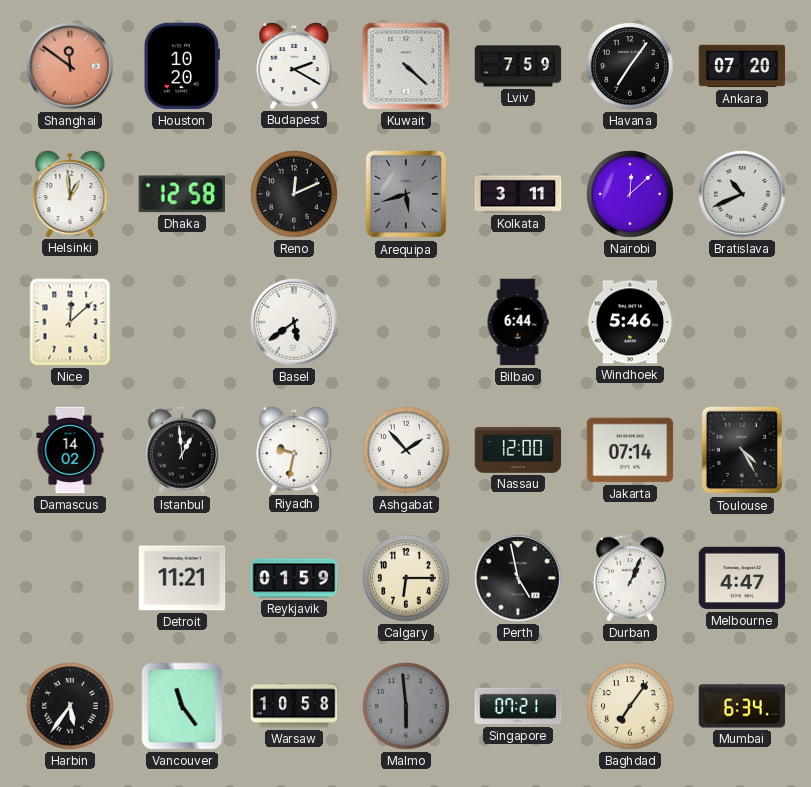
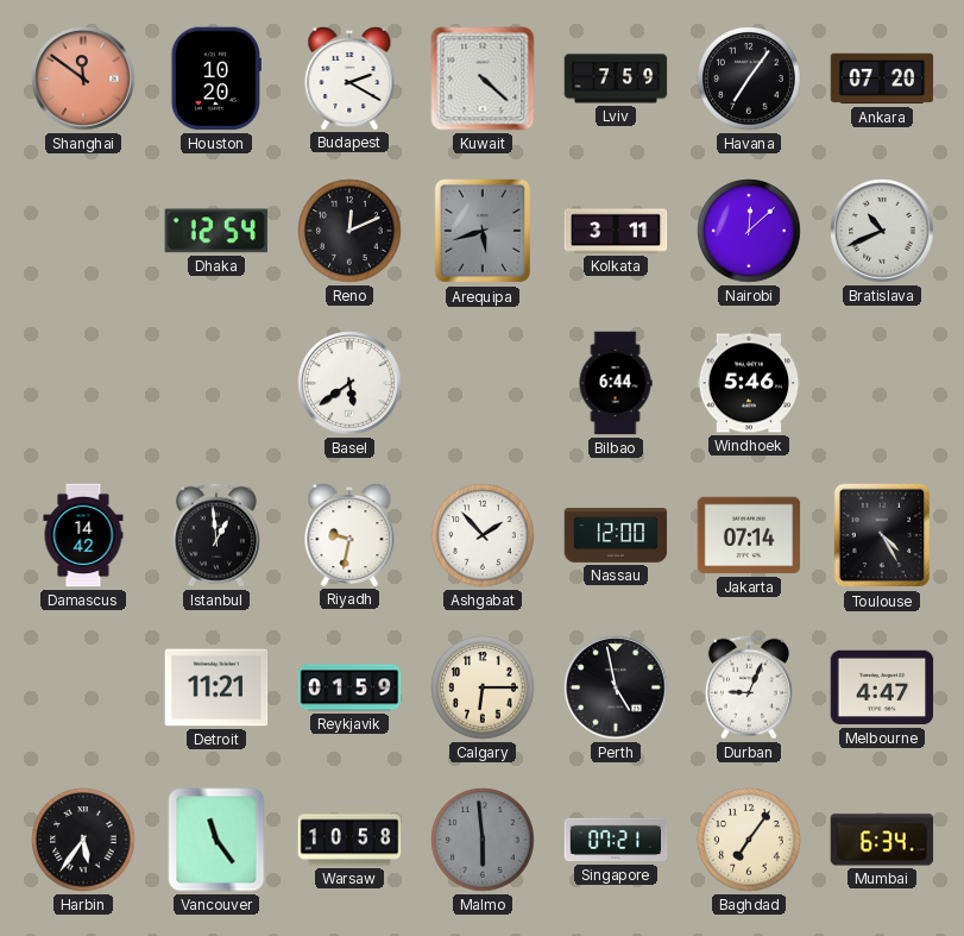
Helsinki: 12:59 -> none (70, 193)
Dhaka: 12:58 -> 12:54 (215, 231)
Nice: 12:08 -> none (70, 322)
Damascus: 14:02 -> 14:42 (83, 535)
Durban: 1:04 -> 9:04 (749, 687)
